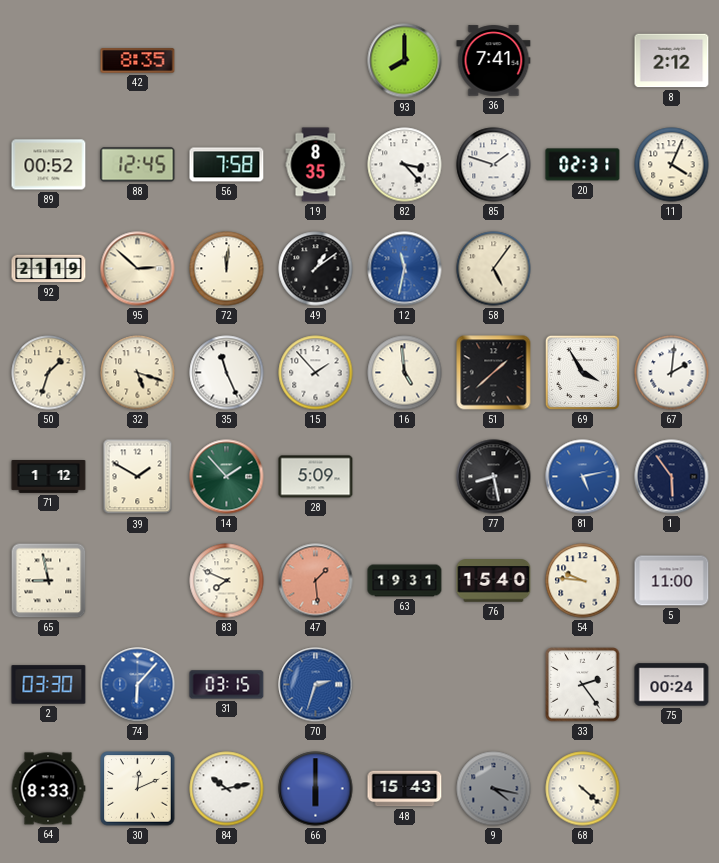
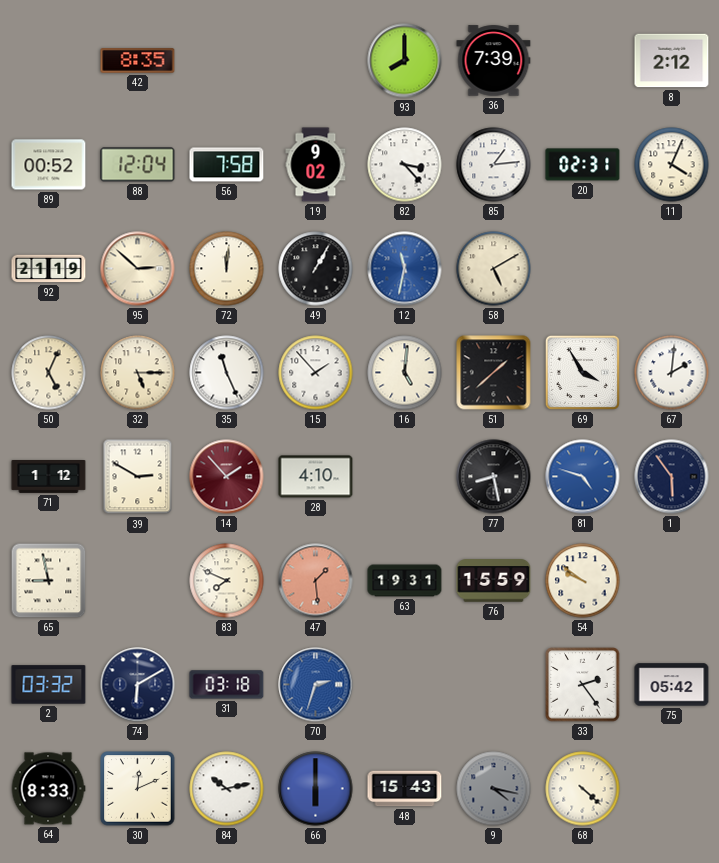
36: 7:41 -> 7:39 (494, 61)
88: 12:45 -> 12:04 (138, 165)
19: 8:35 -> 9:02 (316, 165)
85: 1:48 -> 1:14 (494, 165)
49: 1:09 -> 1:05 (316, 269)
58: 5:06 -> 5:10 (494, 269)
50: 1:33 -> 5:04 (49, 373)
32: 5:18 -> 5:15 (138, 373)
16: 4:59 -> 5:01 (405, 373)
39: 1:50 -> 2:50 (138, 477)
14 dial: green -> burgundy (227, 477)
28: 5:09 -> 4:10 (316, 477)
81: 5:13 -> 4:48 (583, 477)
76: 15:40 -> 15:59 (494, 581)
54: 9:46 -> 9:51 (583, 581)
5: 11:00 -> none (672, 581)
2: 03:30 -> 03:32 (49, 685)
74: 6:07 -> 6:10 (138, 685)
74 dial: blue -> navy (138, 685)
31: 03:15 -> 03:18 (227, 685)
75: 00:24 -> 05:42 (672, 685)
